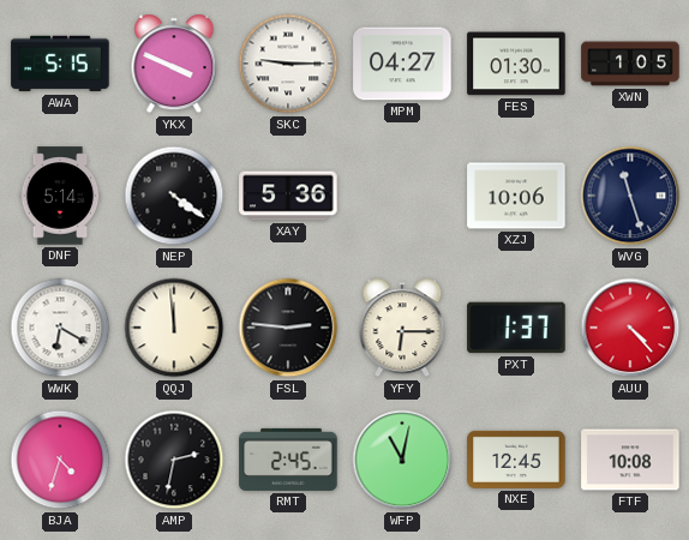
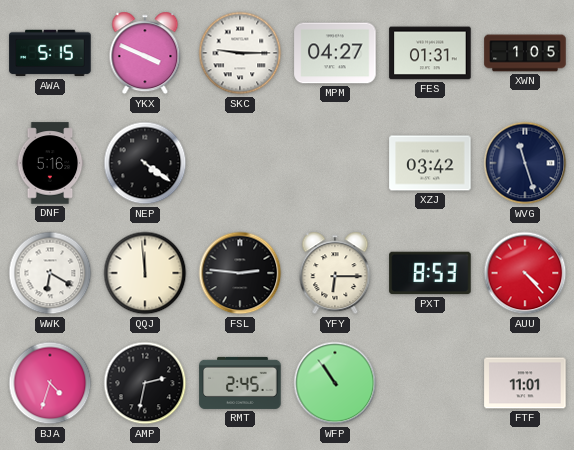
FES: 01:30 -> 01:31 (430, 53)
DNF: 5:14 -> 5:16 (50, 163)
XAY: 5:36 -> none (288, 196)
XZJ: 10:06 -> 03:42 (430, 163)
PXT: 1:37 -> 8:53 (430, 273)
WFP: 11:02 -> 10:54 (335, 383)
NXE: 12:45 -> none (516, 460)
FTF: 10:08 -> 11:01 (525, 383)
